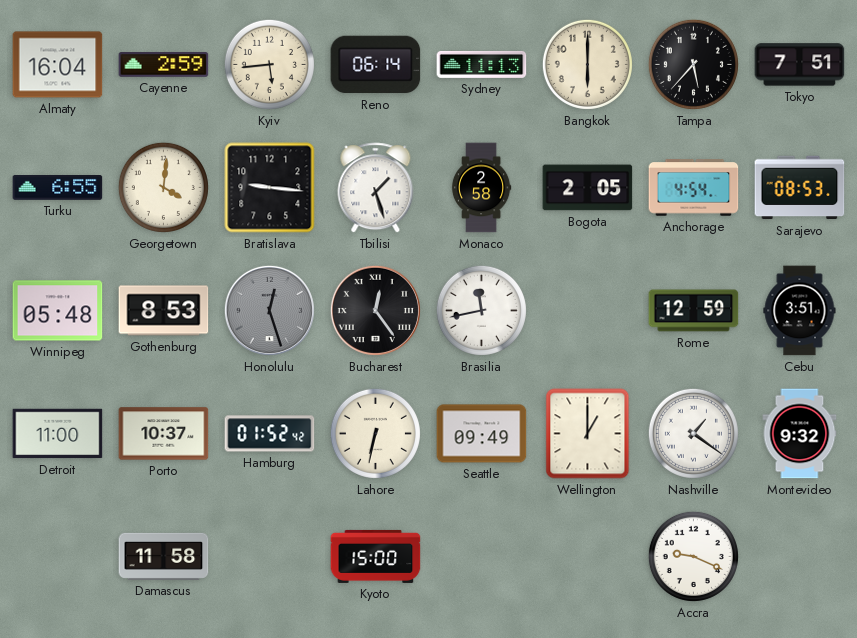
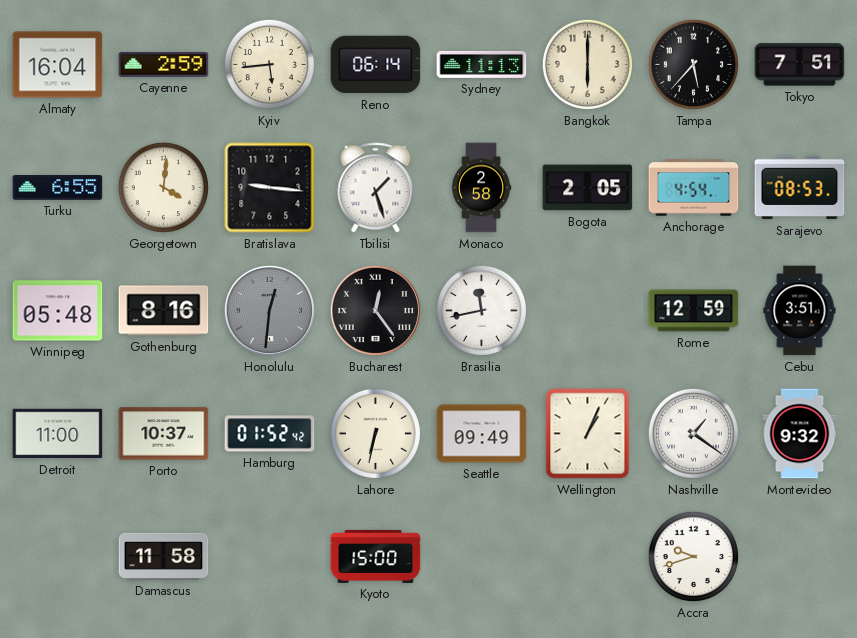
Gothenburg: 8:53 -> 8:16 (164, 311)
Honolulu: 12:27 -> 12:31 (269, 310)
Wellington: 1:00 -> 1:04 (588, 434)
Accra: 9:19 -> 9:42 (693, 556)
